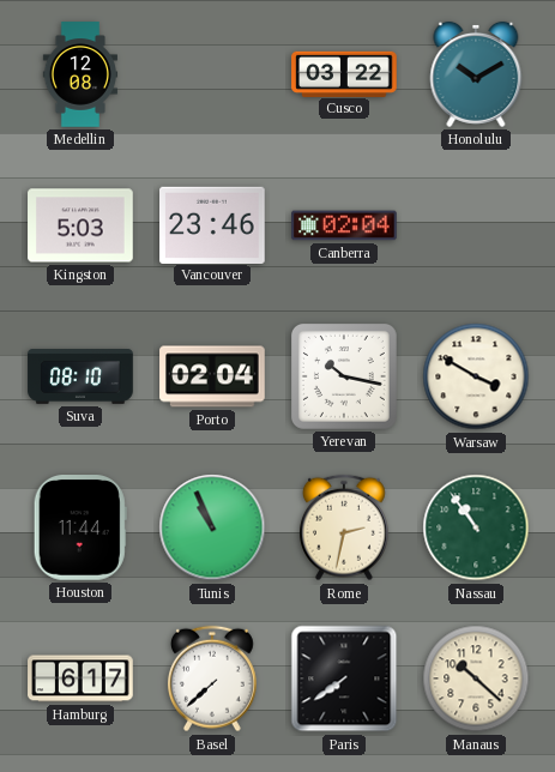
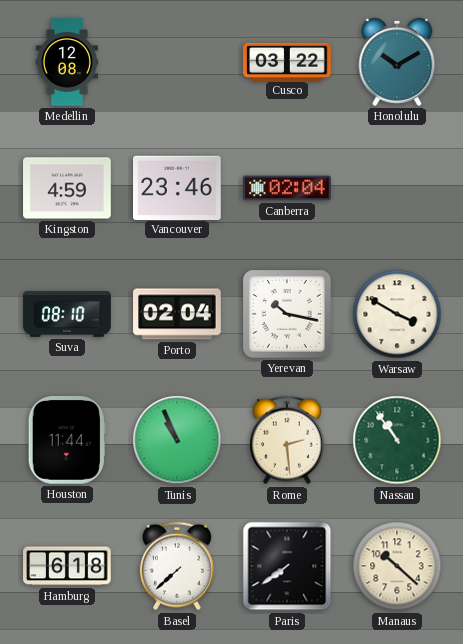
Kingston: 5:03 -> 4:59 (67, 188)
Rome: 2:32 -> 2:29 (287, 440)
Hamburg: 6:17 -> 6:18 (67, 566)
